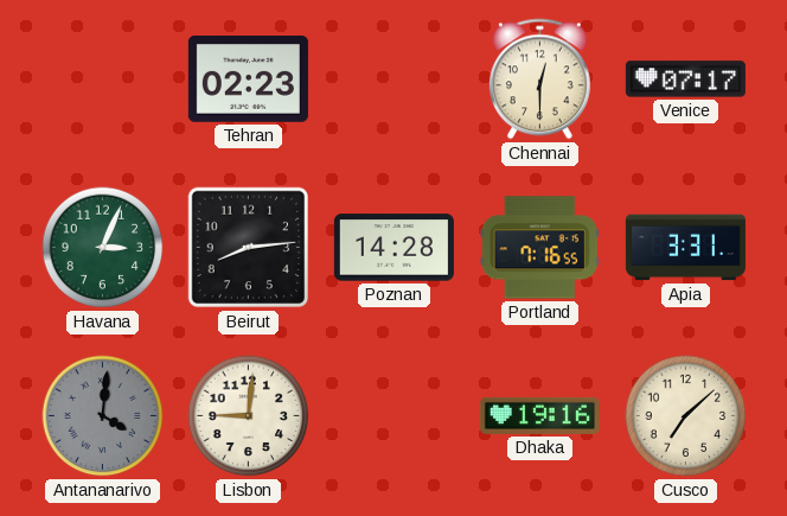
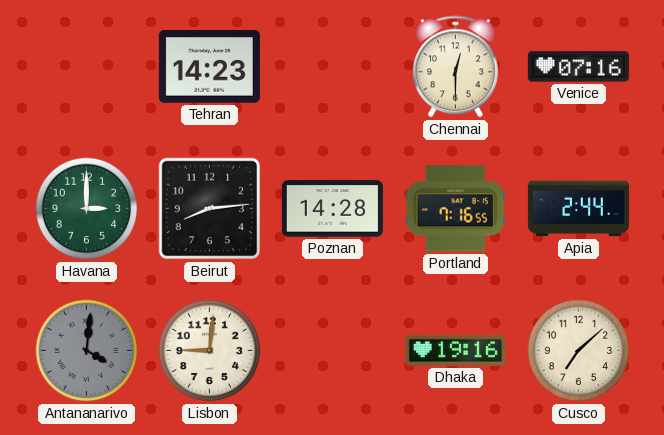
Tehran: 02:23 -> 14:23 (209, 67)
Venice: 07:17 -> 07:16 (578, 67)
Havana: 3:04 -> 3:00 (87, 209)
Apia: 3:31 -> 2:44 (578, 209)
